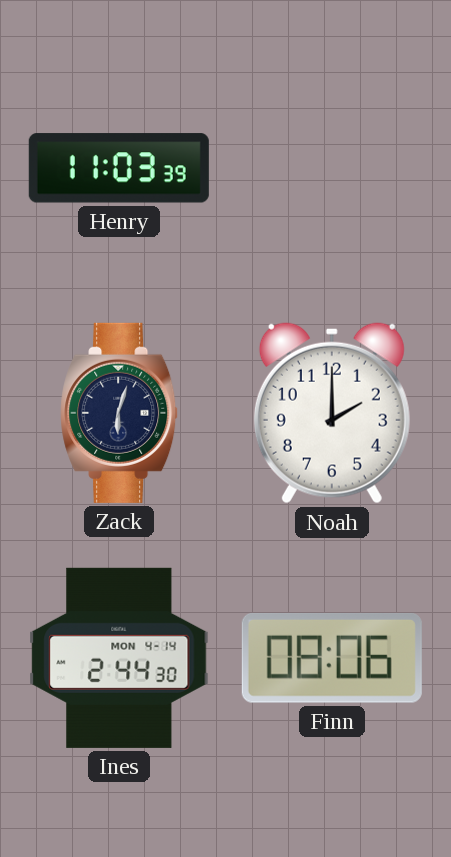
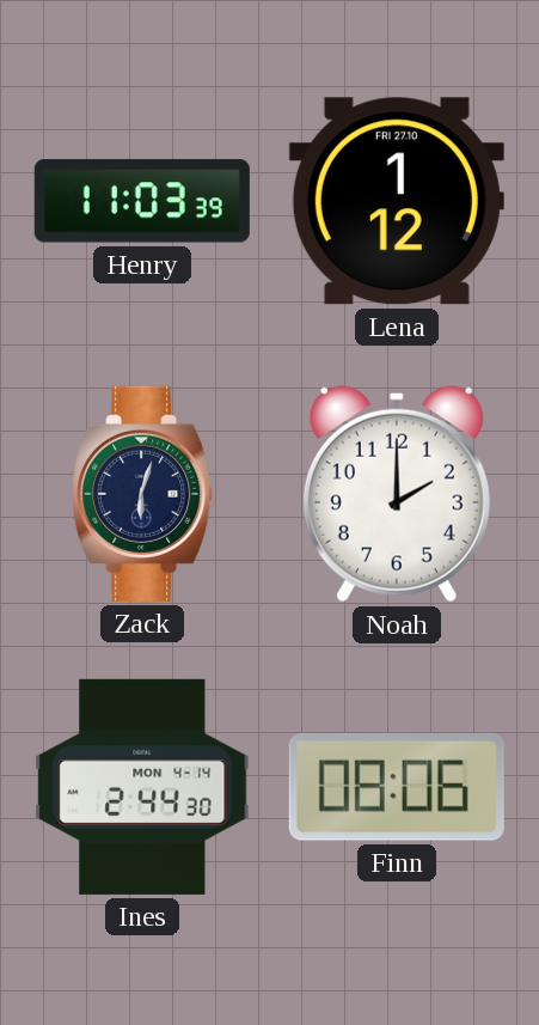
Lena: none -> 1:12 (397, 201)
